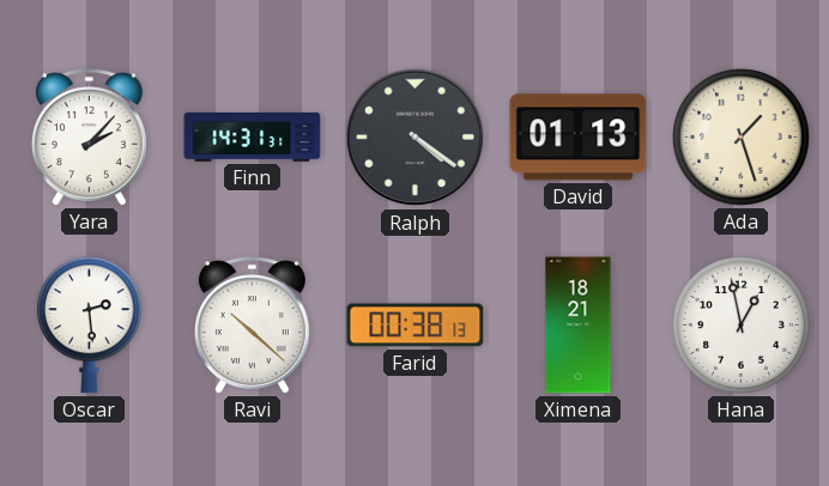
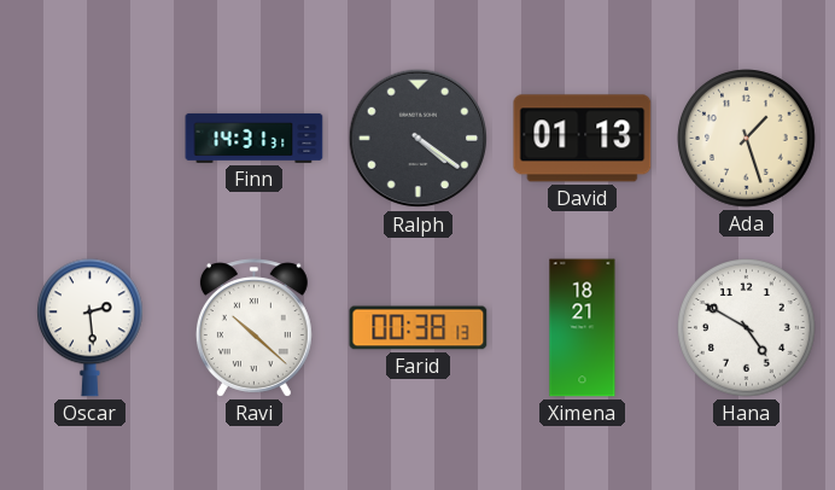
Yara: 2:07 -> none (89, 138)
Hana: 12:58 -> 4:50 (747, 328)
